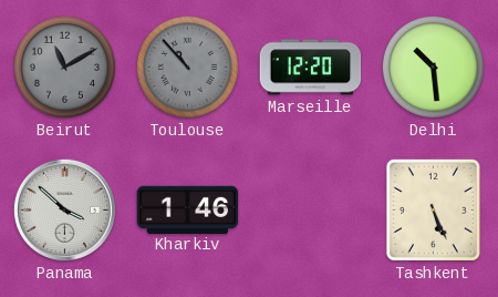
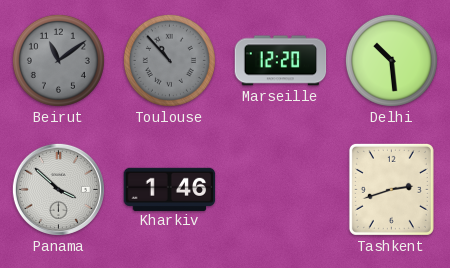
Beirut: 11:10 -> 11:09 (58, 60)
Tashkent: 5:26 -> 2:42 (391, 189)
